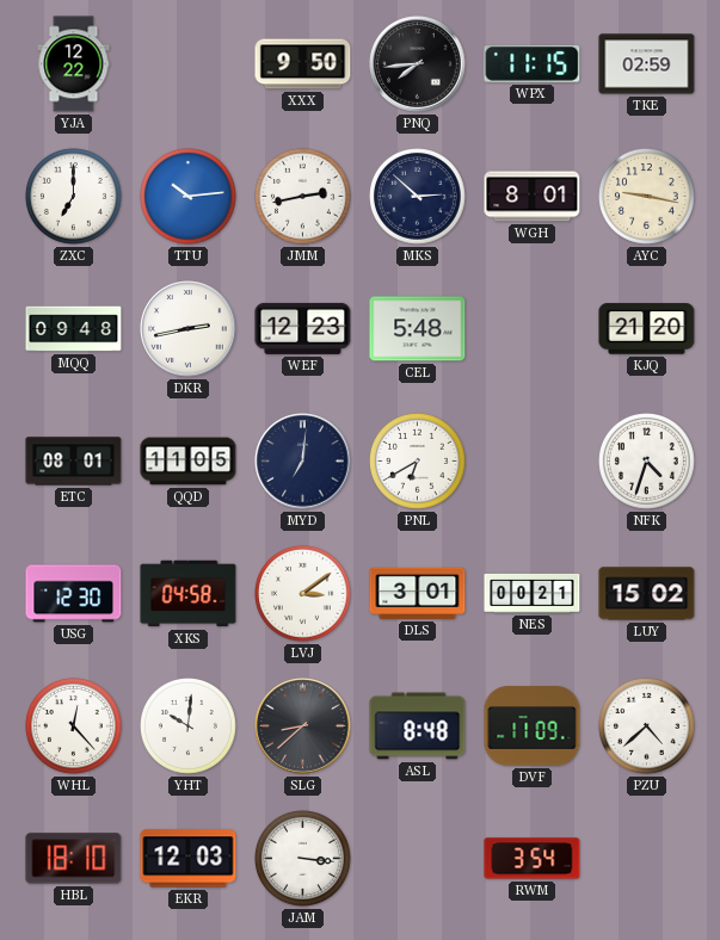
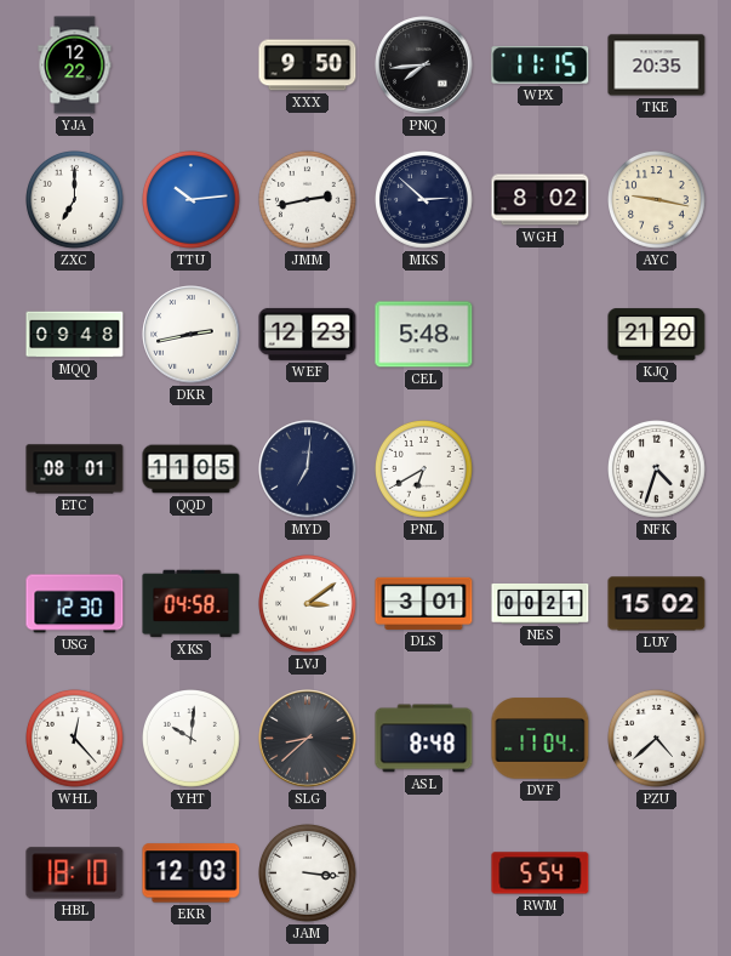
TKE: 02:59 -> 20:35 (657, 66)
WGH: 8:01 -> 8:02 (541, 200)
DVF: 11:09 -> 11:04 (541, 739)
RWM: 3:54 -> 5:54 (541, 874)
